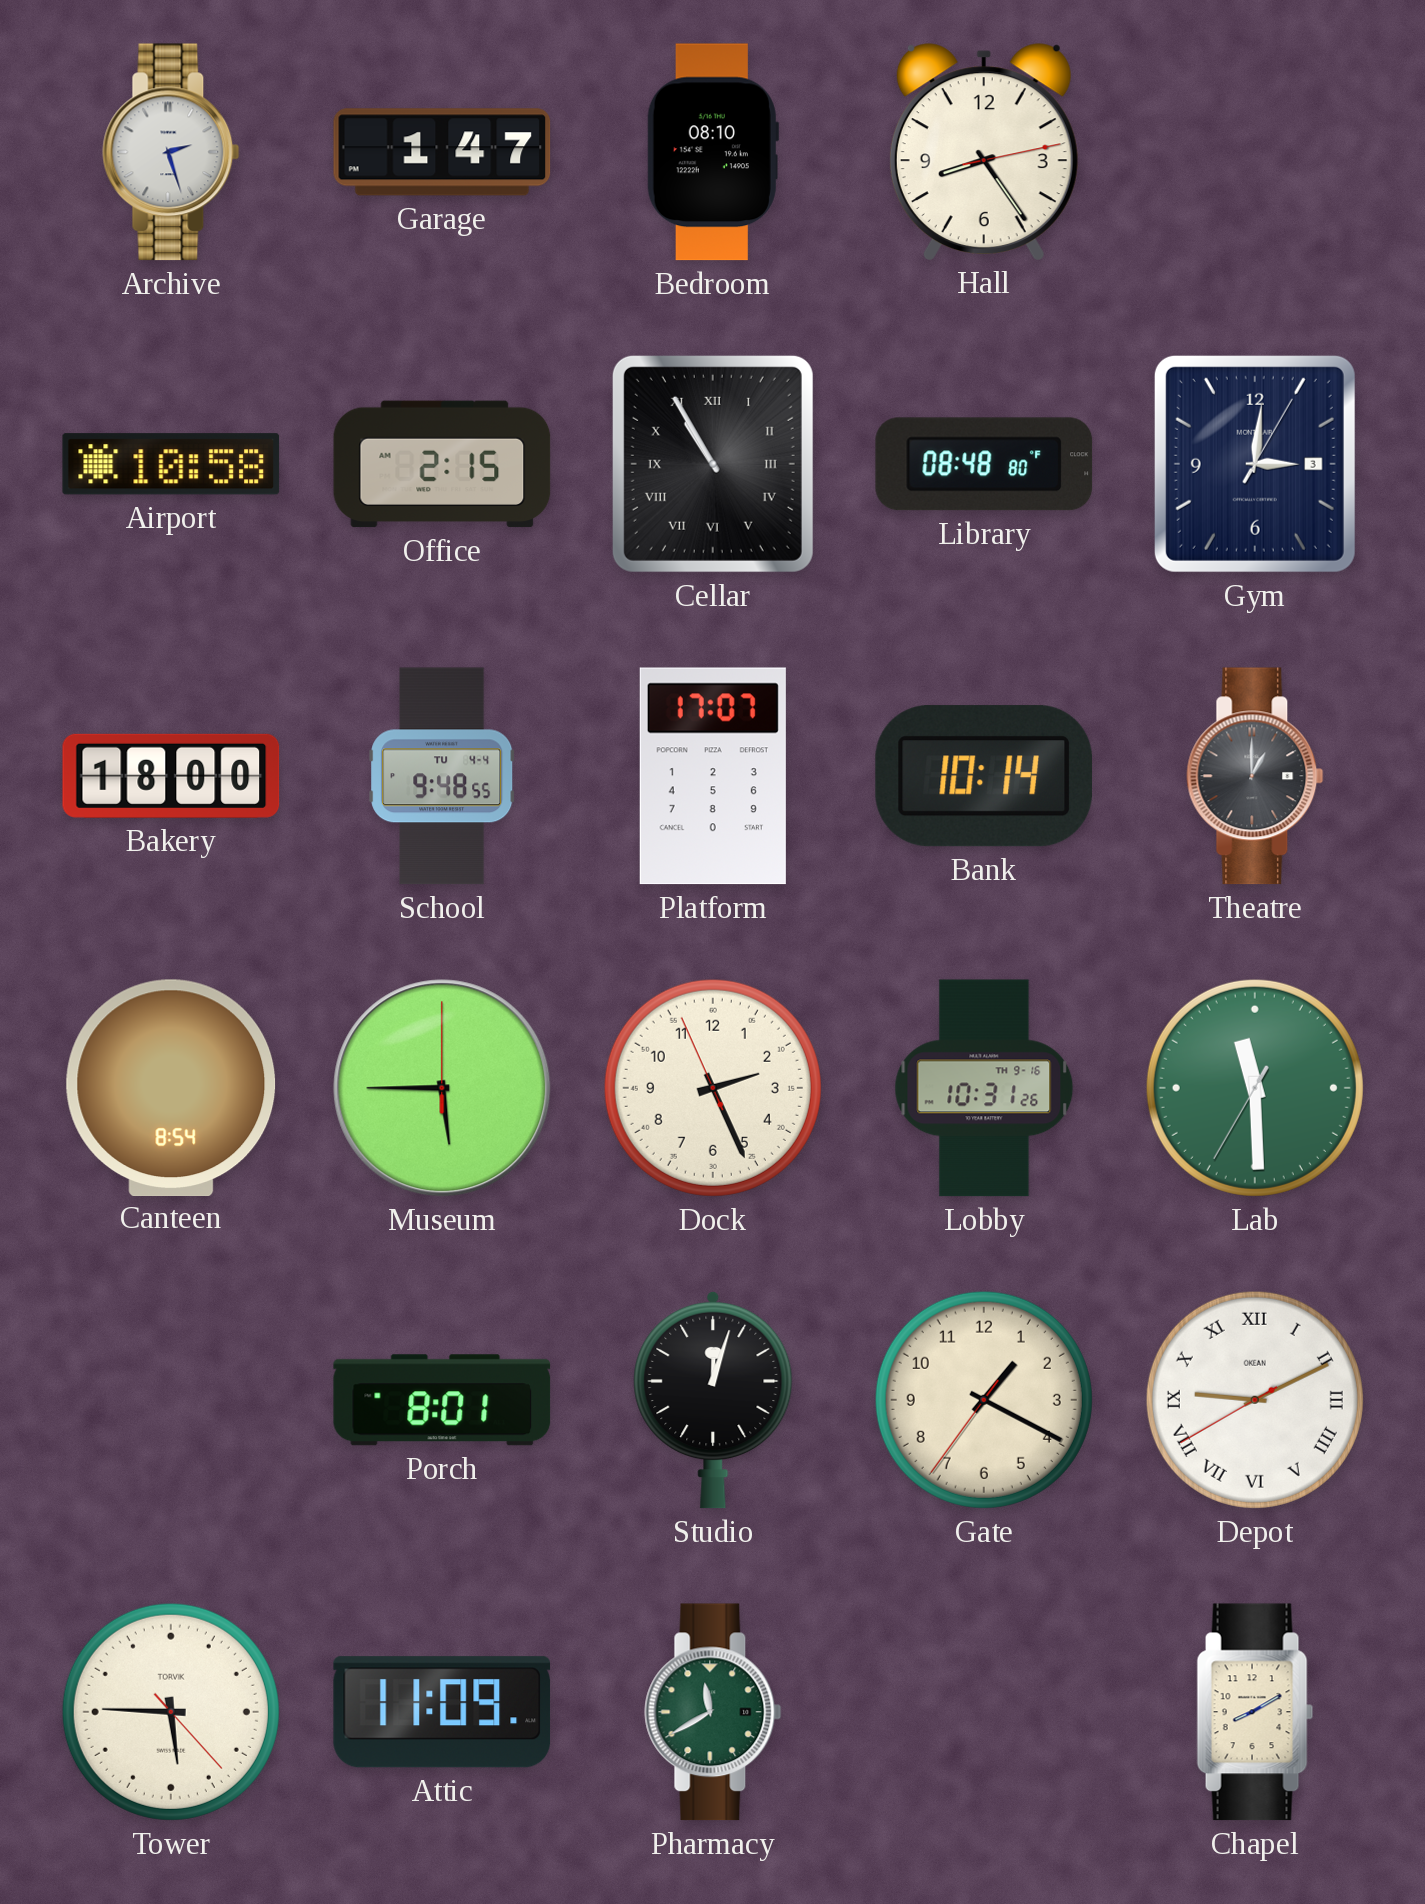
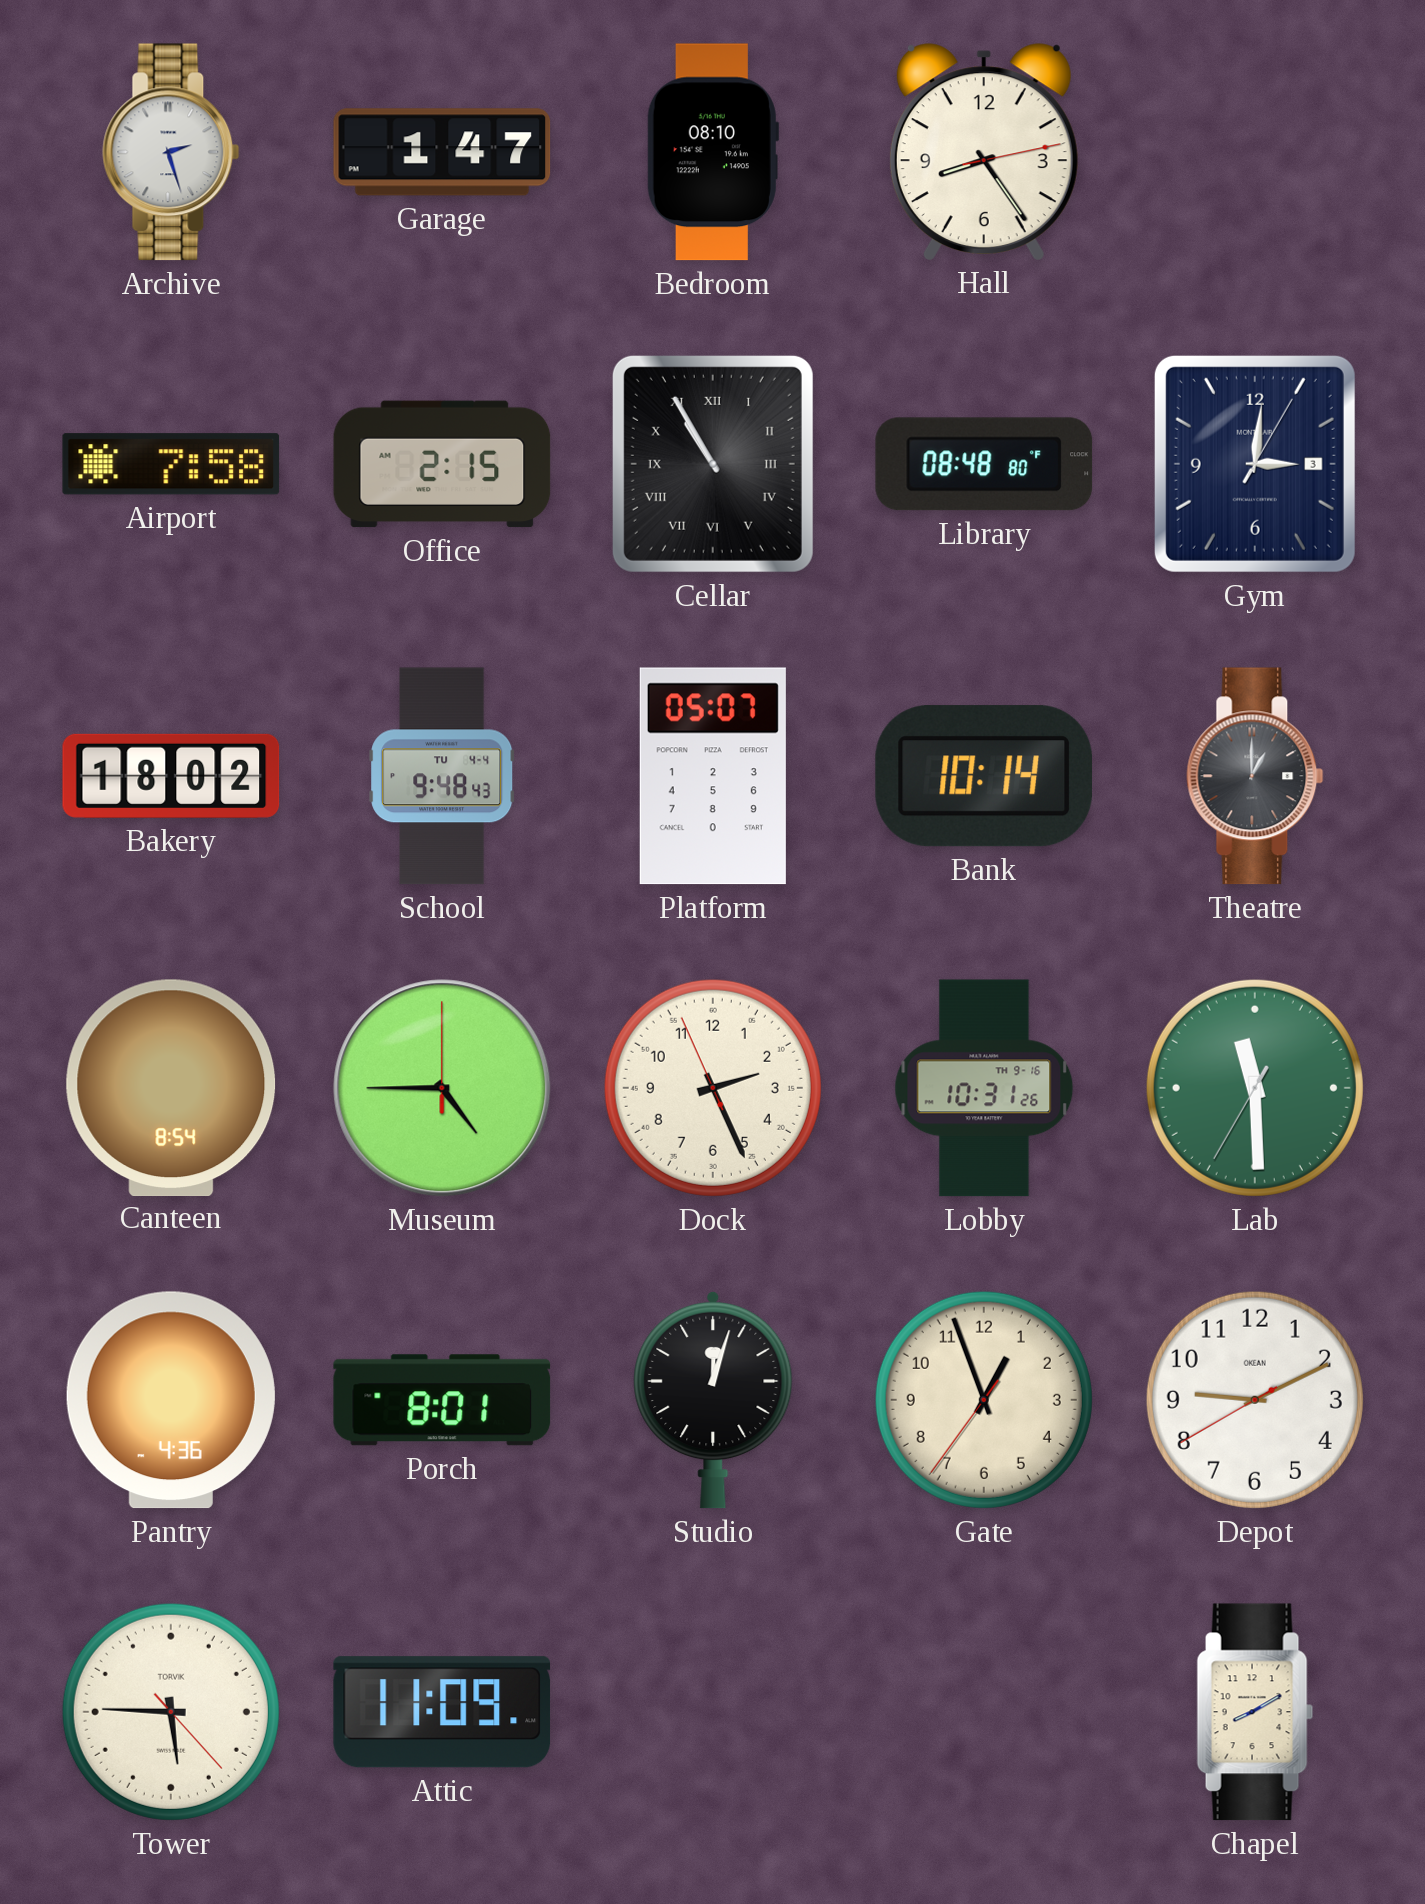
Airport: 10:58 -> 7:58 (171, 464)
Bakery: 18:00 -> 18:02 (171, 776)
School: 9:48:55 -> 9:48:43 (442, 776)
Platform: 17:07 -> 05:07 (713, 776)
Museum: 5:45 -> 4:45 (442, 1088)
Pantry: none -> 4:36 (171, 1400)
Gate: 1:19 -> 12:56 (984, 1400)
Depot numerals: Roman -> Arabic (1255, 1400)
Pharmacy: 11:40 -> none (713, 1712)
